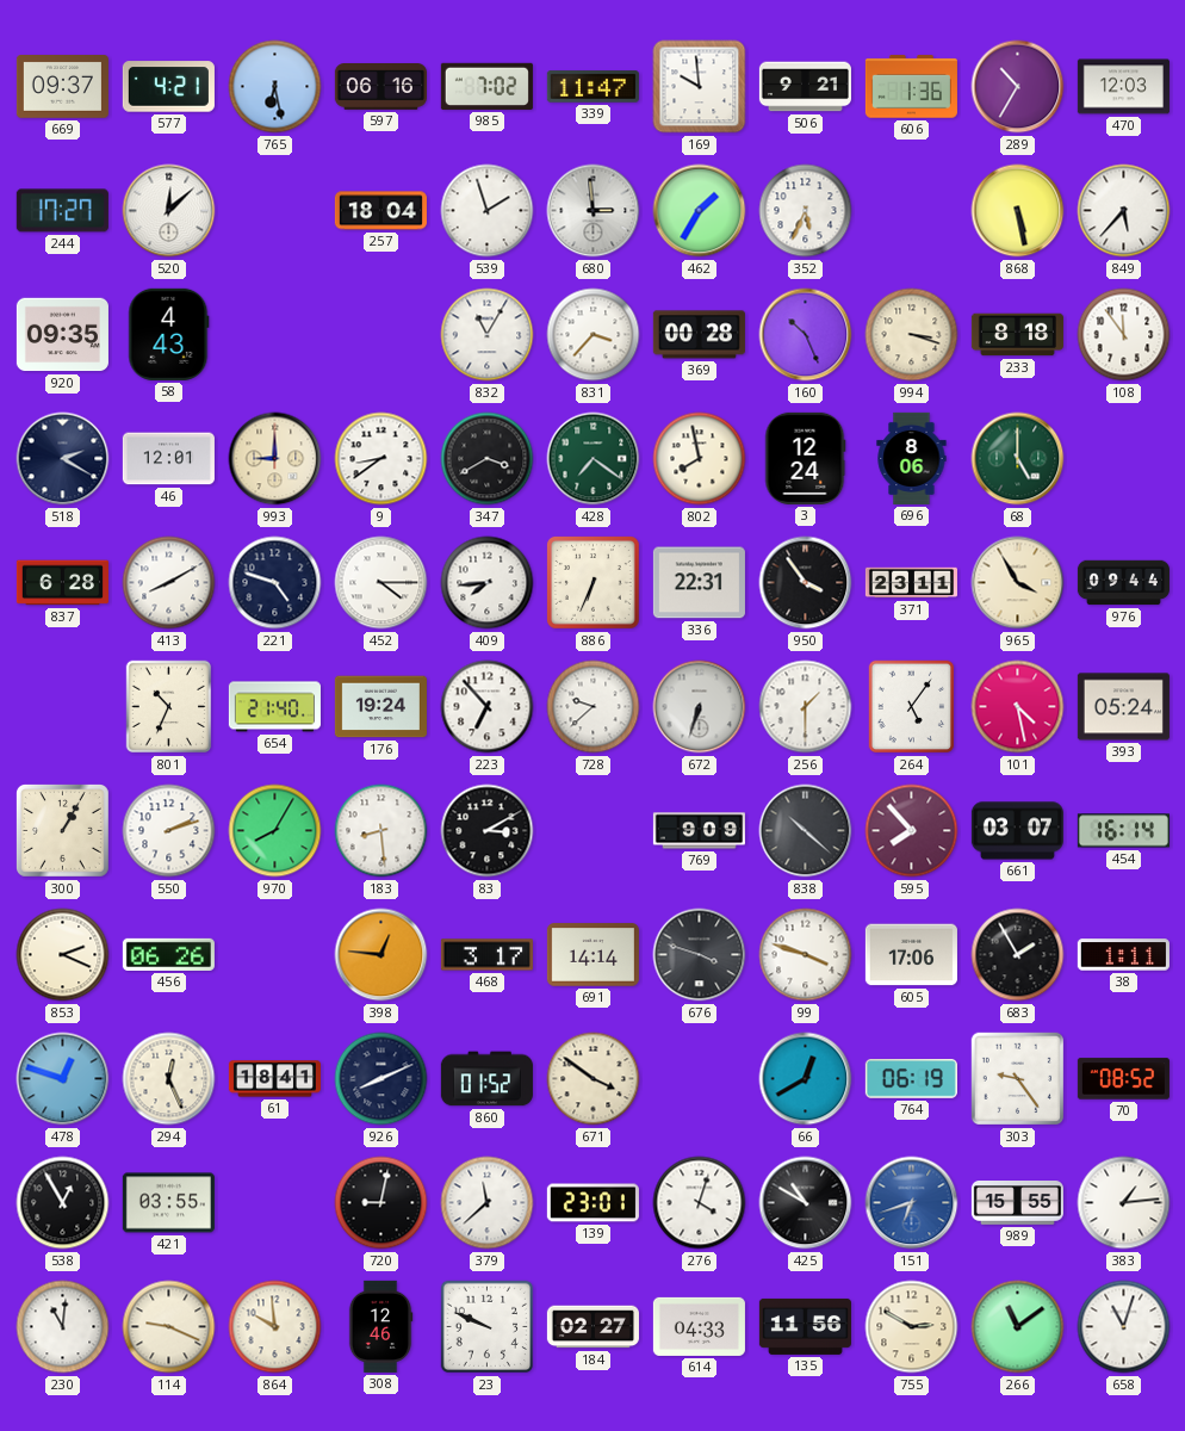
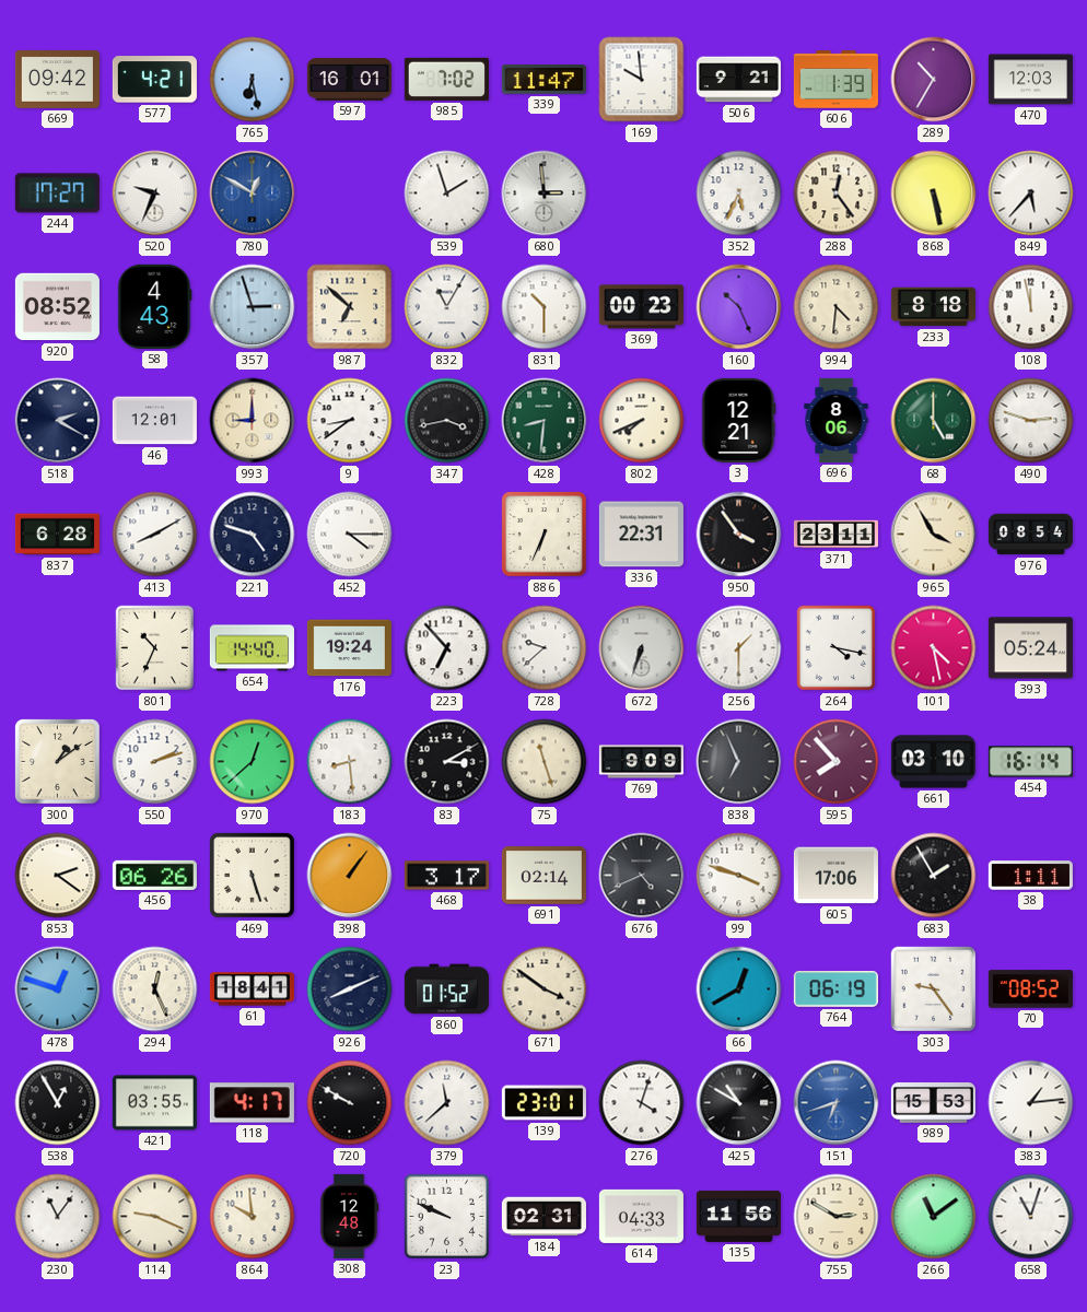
669: 09:37 -> 09:42 (57, 80)
597: 06:16 -> 16:01 (349, 80)
606: 1:36 -> 1:39 (835, 80)
520: 12:08 -> 9:34 (155, 194)
780: none -> 12:50 (253, 194)
257: 18:04 -> none (380, 211)
462: 1:35 -> none (700, 211)
288: none -> 12:24 (837, 194)
920: 09:35 -> 08:52 (57, 307)
357: none -> 2:57 (253, 307)
987: none -> 6:52 (350, 307)
831: 3:37 -> 10:30 (545, 307)
369: 00:28 -> 00:23 (641, 307)
994: 3:18 -> 4:31 (837, 307)
108: 11:54 -> 11:58 (1031, 307)
347: 3:40 -> 3:43 (447, 421)
428: 7:21 -> 8:31 (545, 421)
802: 7:58 -> 7:41 (642, 421)
3: 12:24 -> 12:21 (738, 420)
490: none -> 2:48 (1031, 421)
409: 7:44 -> none (488, 583)
976: 09:44 -> 08:54 (1030, 535)
654: 21:40 -> 14:40 (252, 648)
264: 5:06 -> 4:17 (837, 648)
300: 1:05 -> 1:09 (58, 762)
970: 8:05 -> 12:38 (253, 762)
75: none -> 11:27 (545, 762)
838: 10:22 -> 6:56 (739, 762)
661: 03:07 -> 03:10 (933, 762)
853: 2:19 -> 2:21 (58, 876)
469: none -> 5:27 (253, 876)
398: 12:46 -> 1:06 (350, 876)
691: 14:14 -> 02:14 (543, 876)
676: 3:48 -> 4:41 (642, 876)
118: none -> 4:17 (252, 1103)
720: 9:02 -> 9:50 (350, 1103)
989: 15:55 -> 15:53 (933, 1103)
230: 11:01 -> 11:06 (58, 1217)
308: 12:46 -> 12:48 (349, 1216)
184: 02:27 -> 02:31 (543, 1217)
